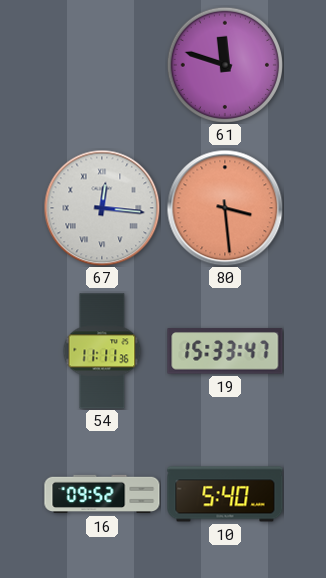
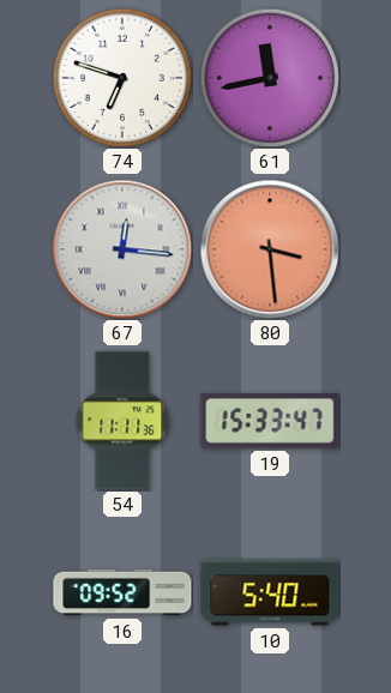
74: none -> 6:48 (121, 77)
61: 11:48 -> 11:43 (269, 77)
